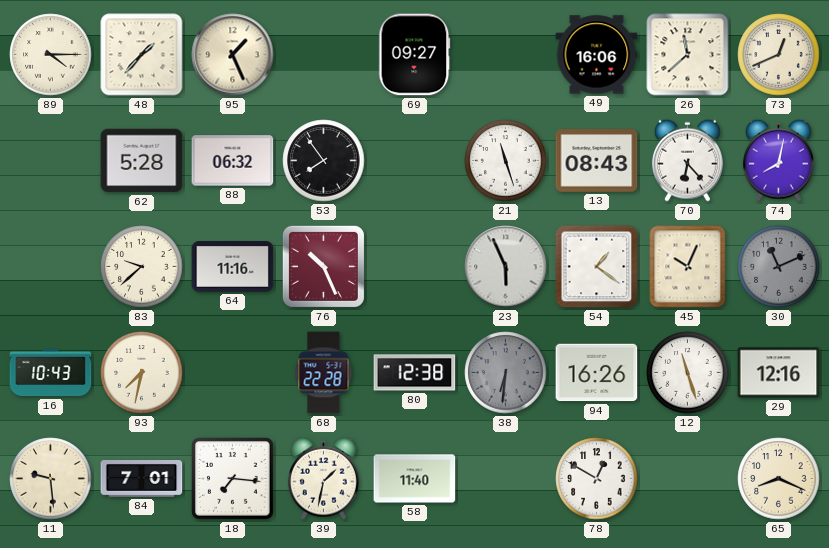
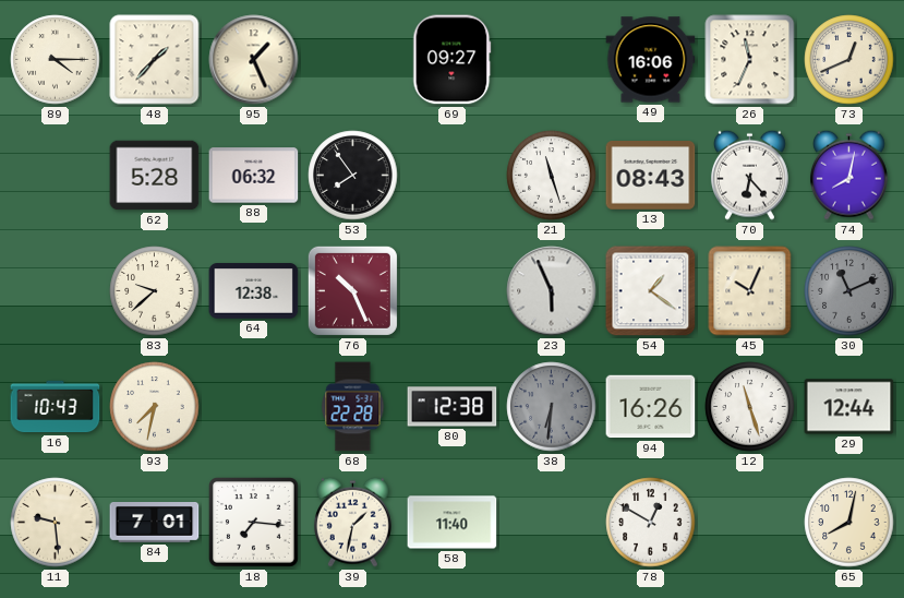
26: 11:38 -> 11:34 (750, 60)
64: 11:16 -> 12:38 (254, 291)
29: 12:16 -> 12:44 (849, 407)
65: 8:19 -> 8:02 (849, 523)
